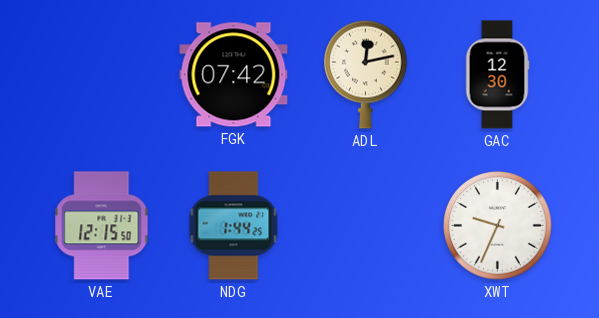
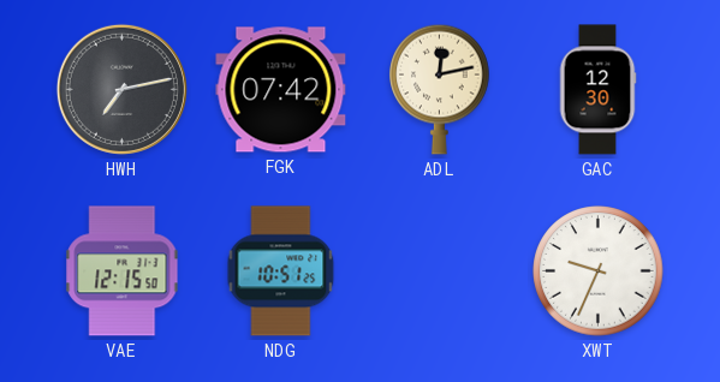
HWH: none -> 7:13 (121, 89)
NDG: 1:44 -> 10:51 (281, 271)
